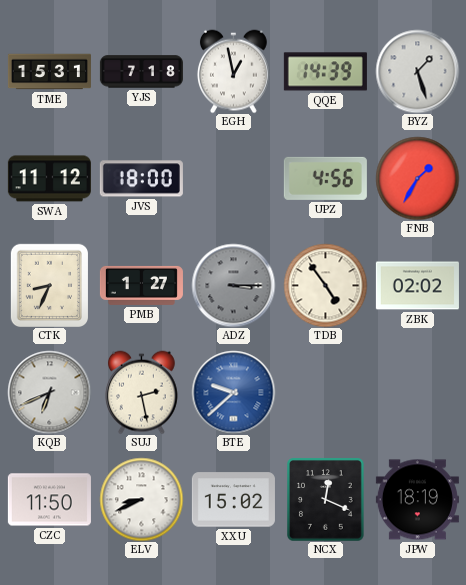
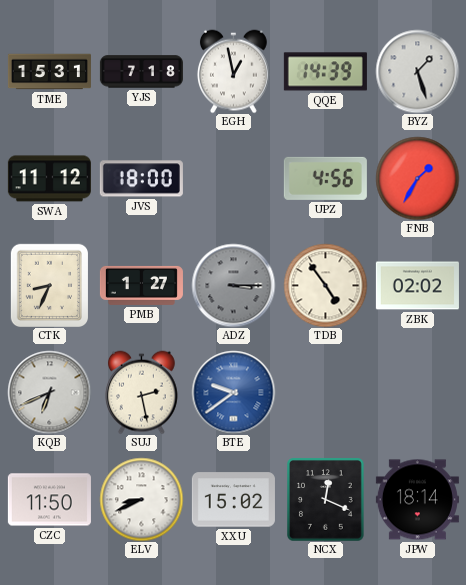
BTE: 9:38 -> 9:39 (233, 392)
JPW: 18:19 -> 18:14 (417, 500)
